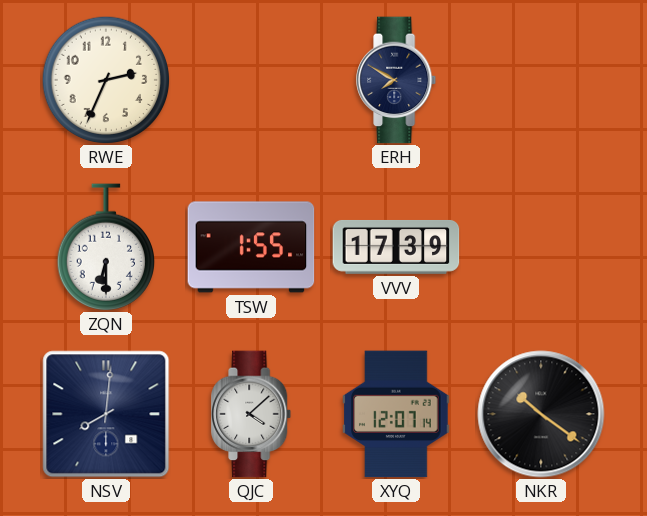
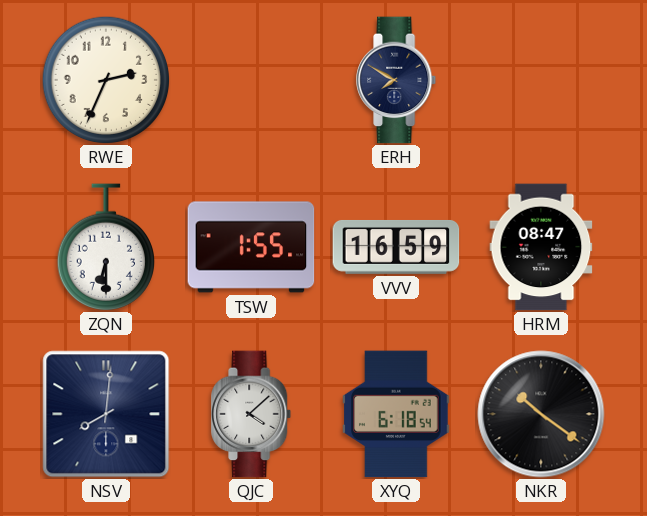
VVV: 17:39 -> 16:59 (396, 247)
HRM: none -> 08:47 (541, 247)
XYQ: 12:07 -> 6:18 (396, 414)
